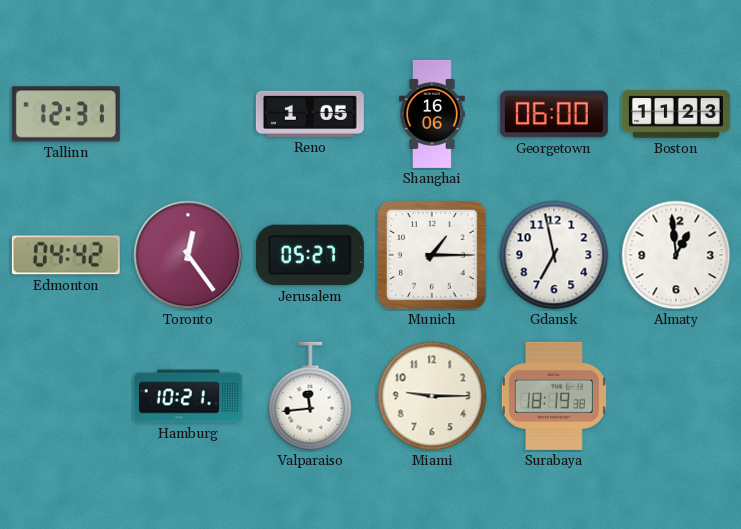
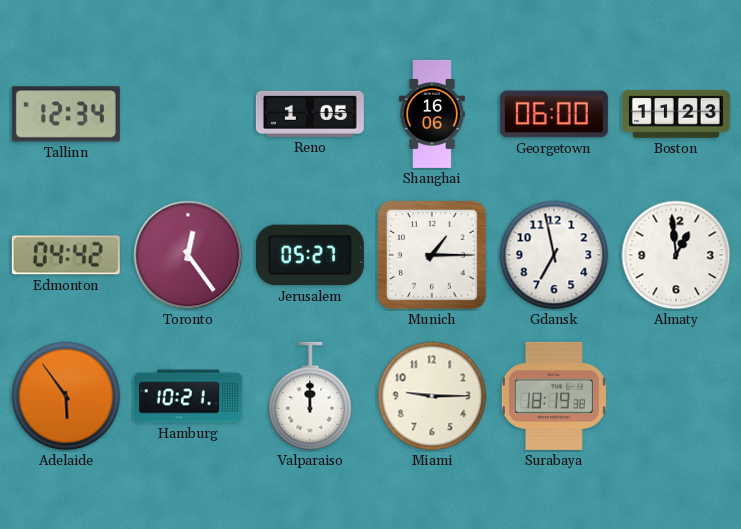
Tallinn: 12:31 -> 12:34 (66, 114)
Adelaide: none -> 5:54 (66, 396)
Valparaiso: 11:44 -> 12:00 (310, 396)
